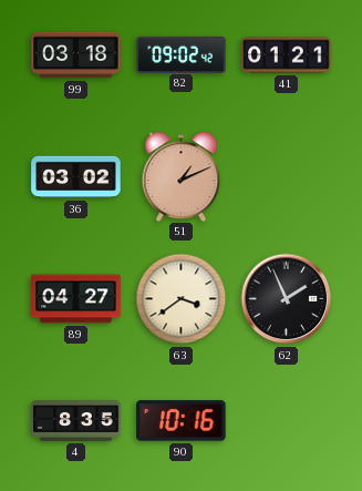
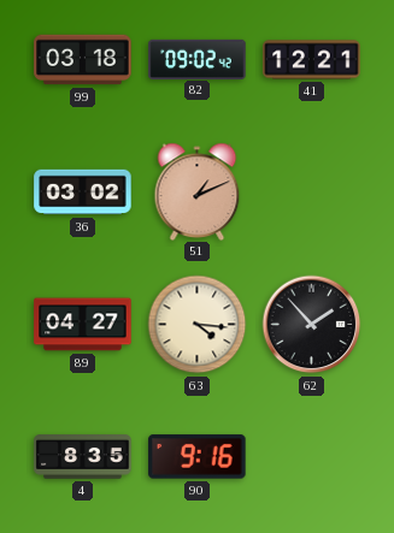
41: 01:21 -> 12:21 (312, 60)
63: 3:39 -> 4:16 (198, 325)
62: 1:56 -> 1:53 (312, 325)
90: 10:16 -> 9:16 (198, 457)
